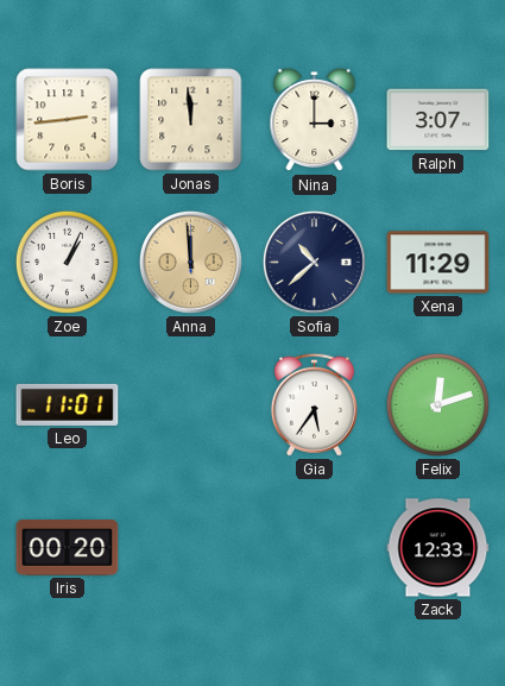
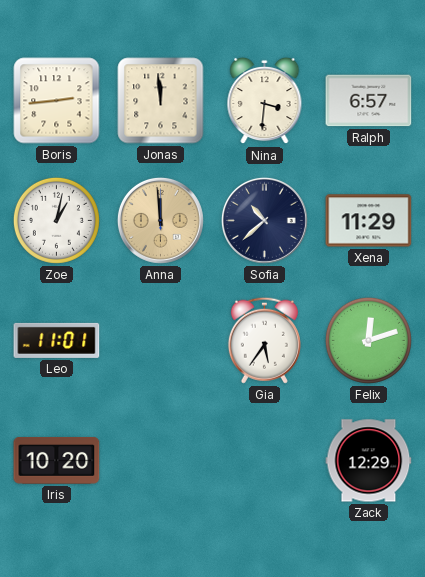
Nina: 3:00 -> 3:31 (265, 101)
Ralph: 3:07 -> 6:57 (369, 101)
Zoe: 1:04 -> 1:02 (56, 220)
Iris: 00:20 -> 10:20 (57, 461)
Zack: 12:33 -> 12:29 (369, 461)
